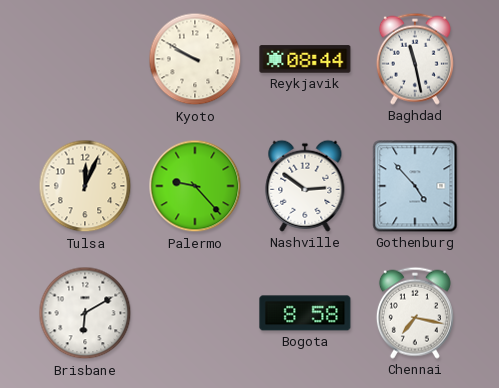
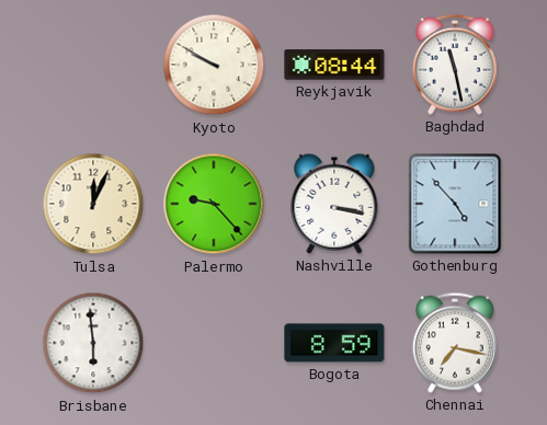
Nashville: 2:51 -> 3:17 (334, 204)
Brisbane: 6:10 -> 5:59 (93, 343)
Bogota: 8:58 -> 8:59 (334, 343)
